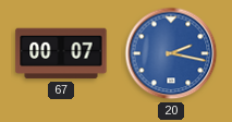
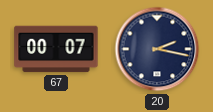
20 dial: blue -> navy (157, 49)
